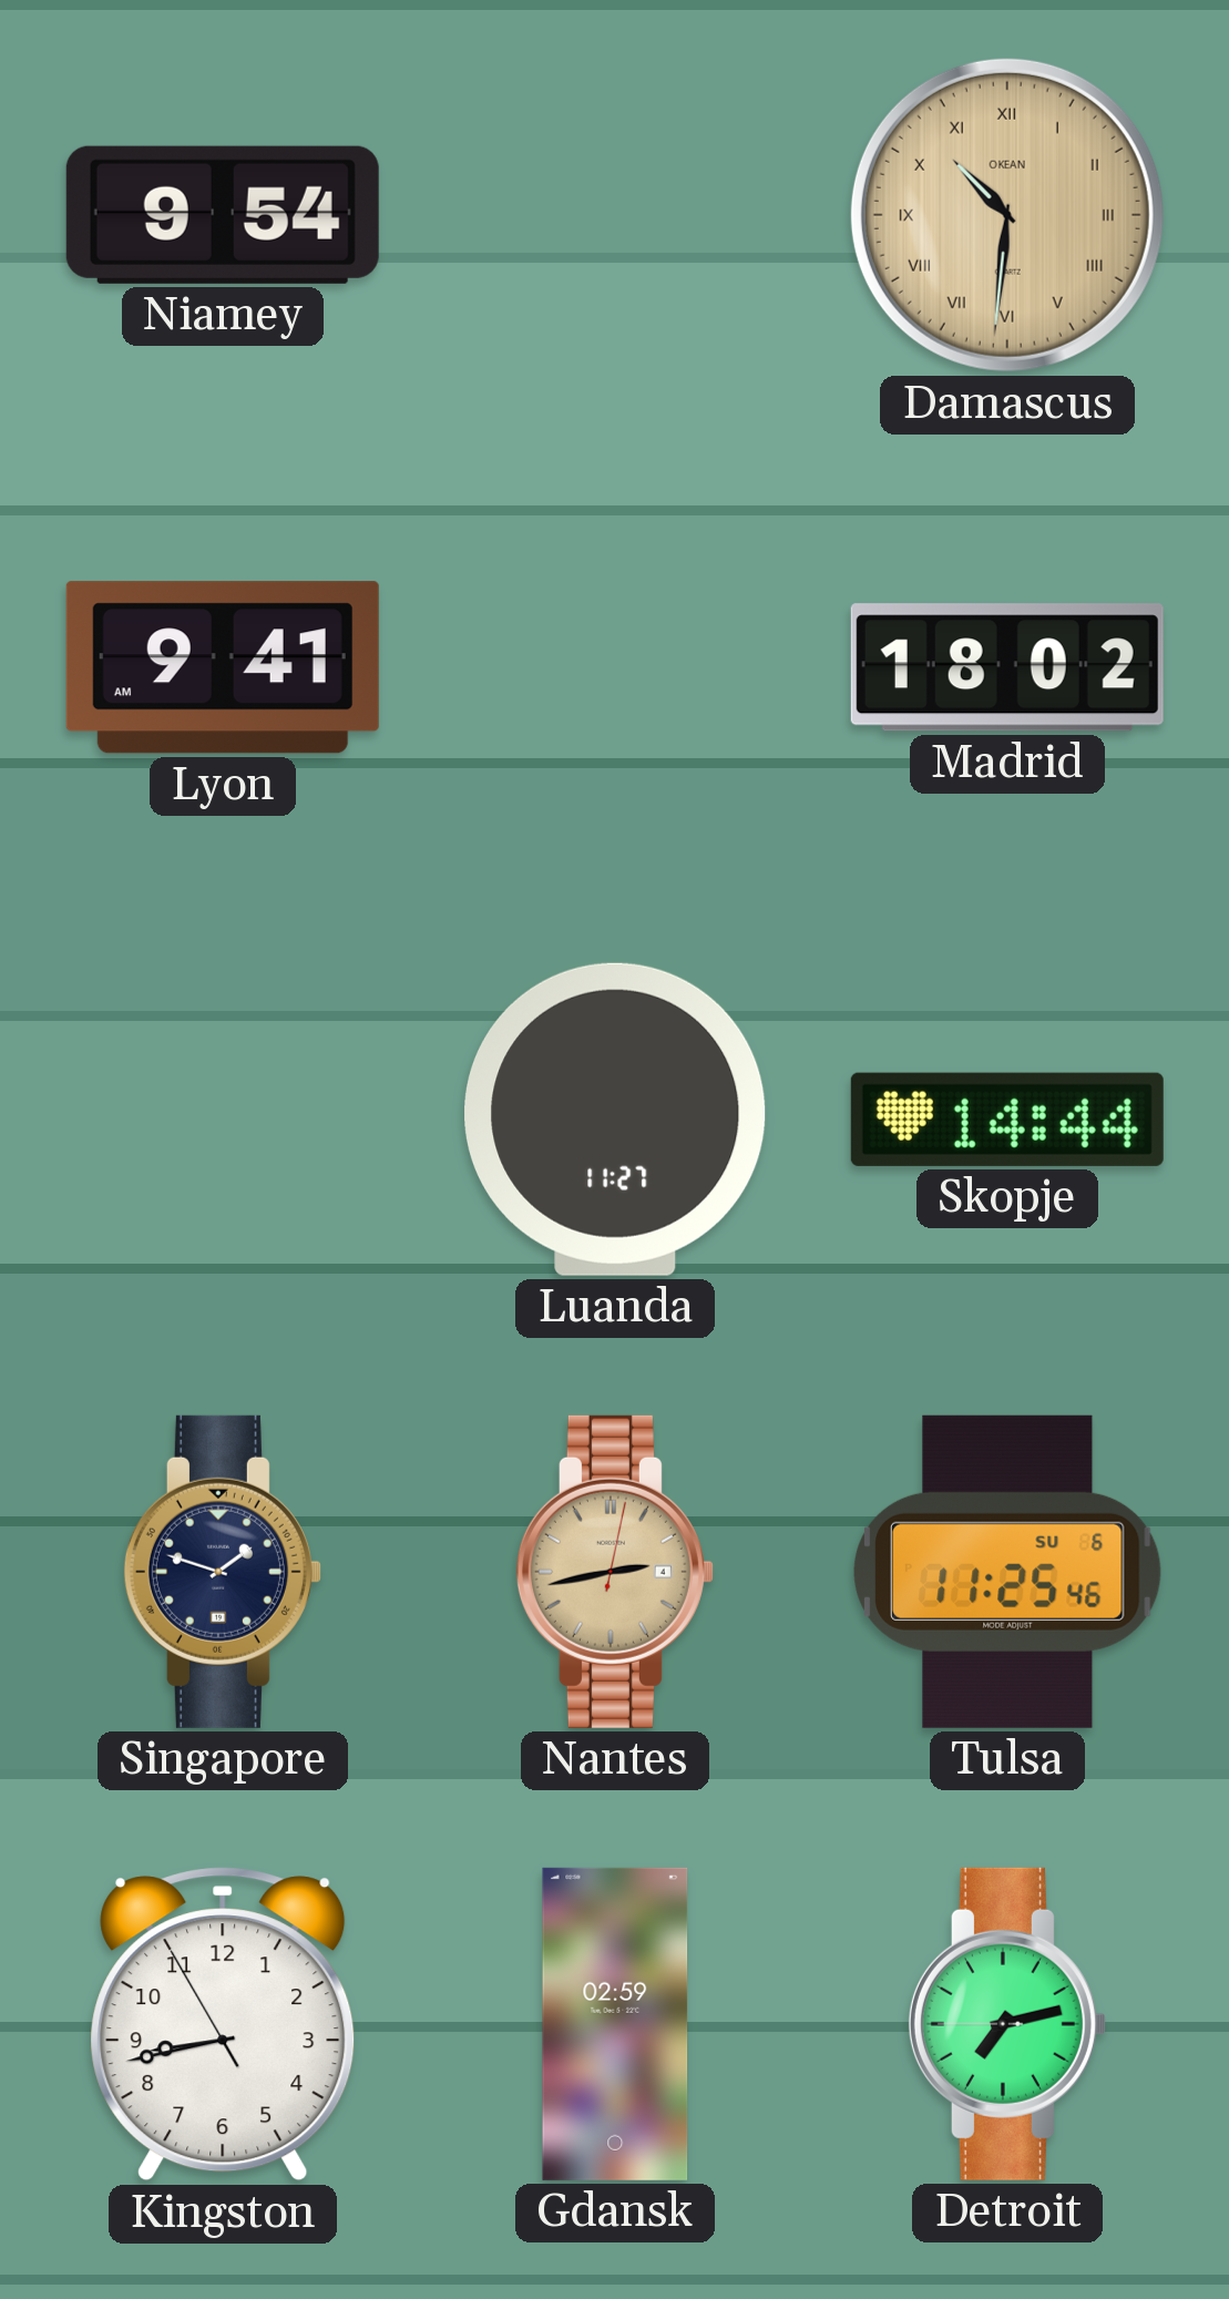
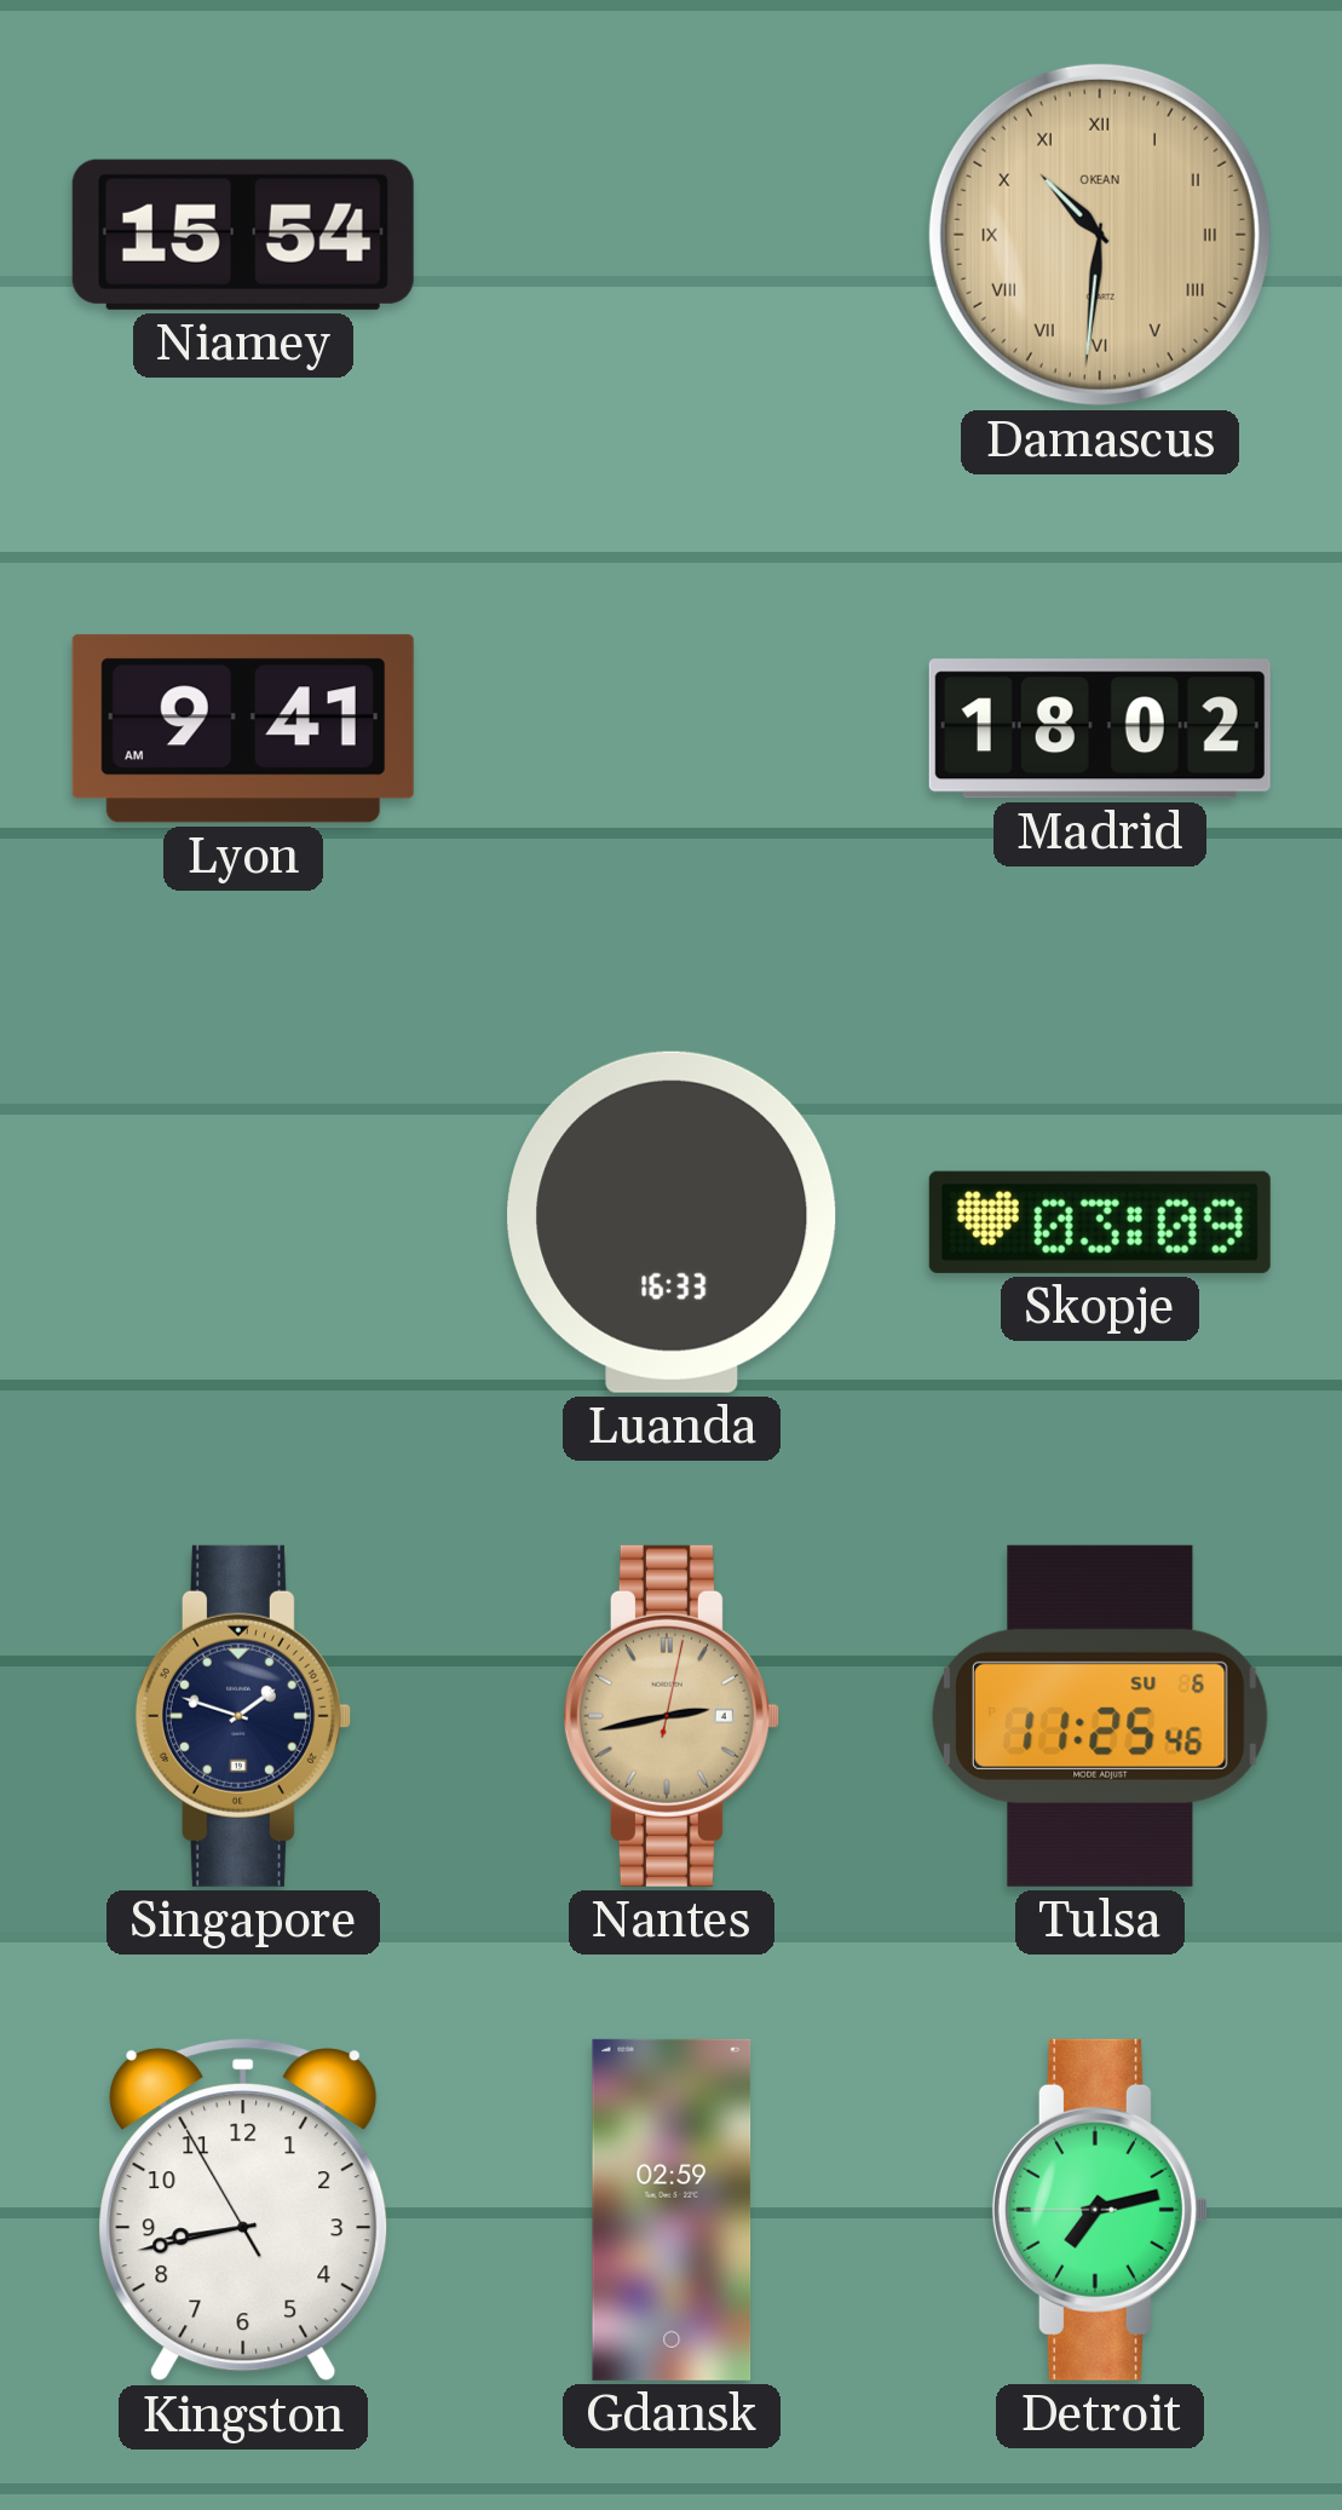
Niamey: 9:54 -> 15:54 (243, 235)
Luanda: 11:27 -> 16:33 (672, 1222)
Skopje: 14:44 -> 03:09 (1100, 1222)
